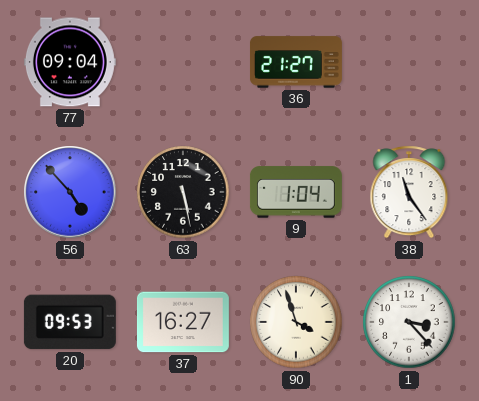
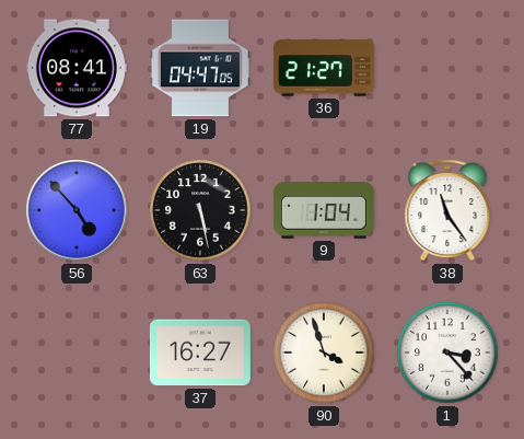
77: 09:04 -> 08:41 (77, 68)
19: none -> 04:47 (200, 68)
20: 09:53 -> none (70, 322)
